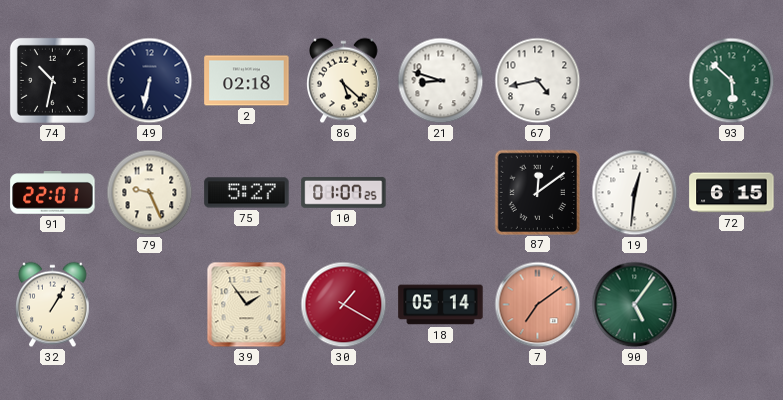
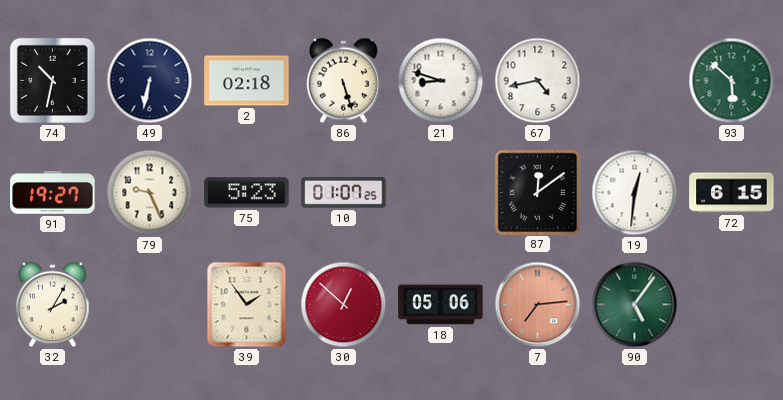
86: 5:22 -> 5:27 (344, 81)
91: 22:01 -> 19:27 (53, 193)
75: 5:27 -> 5:23 (247, 193)
32: 1:05 -> 2:05 (53, 305)
30: 1:20 -> 12:52 (344, 305)
18: 05:14 -> 05:06 (441, 305)
7: 7:09 -> 7:14 (538, 305)
